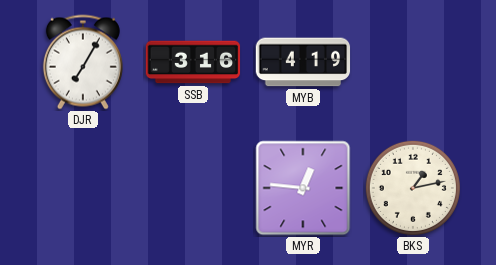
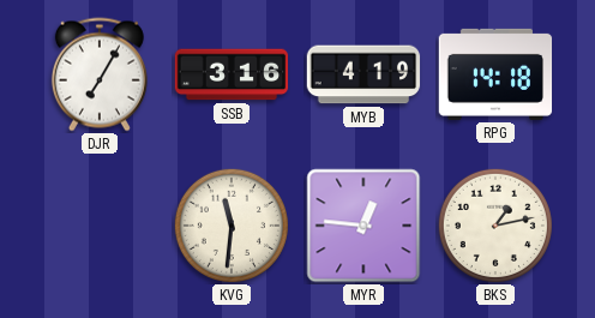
RPG: none -> 14:18 (495, 74)
KVG: none -> 11:31 (232, 226)
